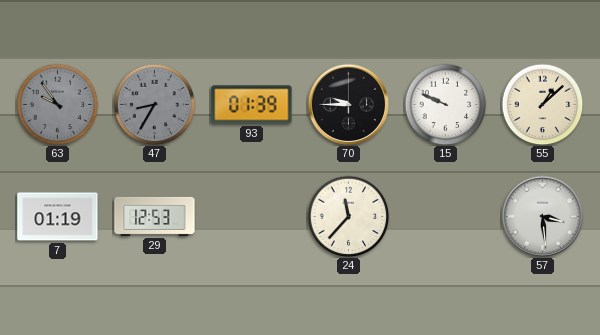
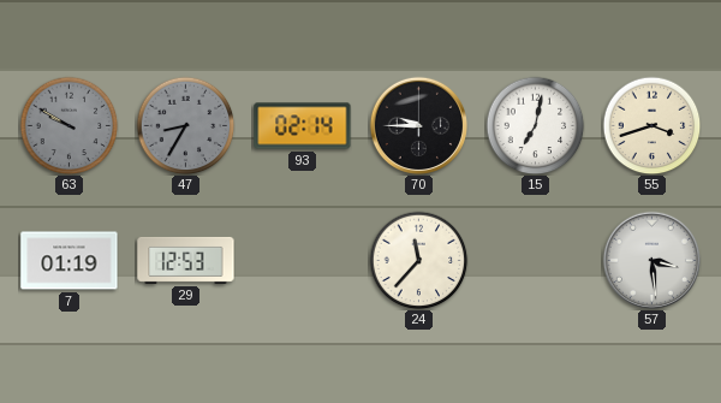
63: 9:54 -> 9:50 (68, 125)
93: 01:39 -> 02:14 (303, 126)
15: 9:49 -> 7:02 (535, 125)
55: 1:08 -> 3:42 (651, 125)
